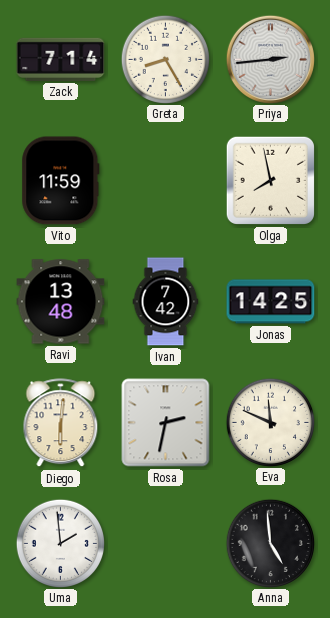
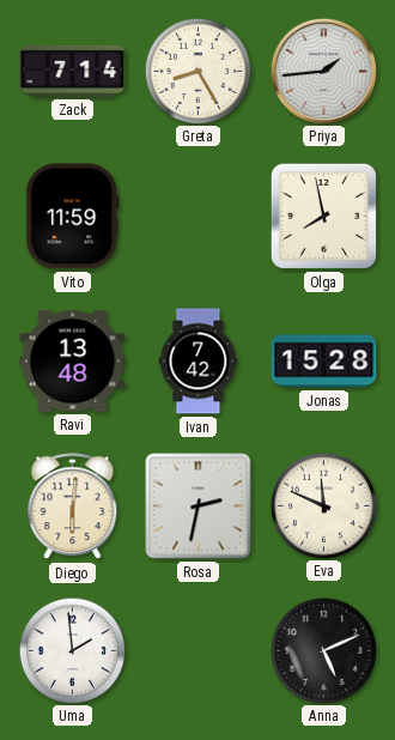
Priya: 2:44 -> 1:44 (323, 71)
Jonas: 14:25 -> 15:28 (324, 362)
Anna: 4:59 -> 5:11 (323, 650)
